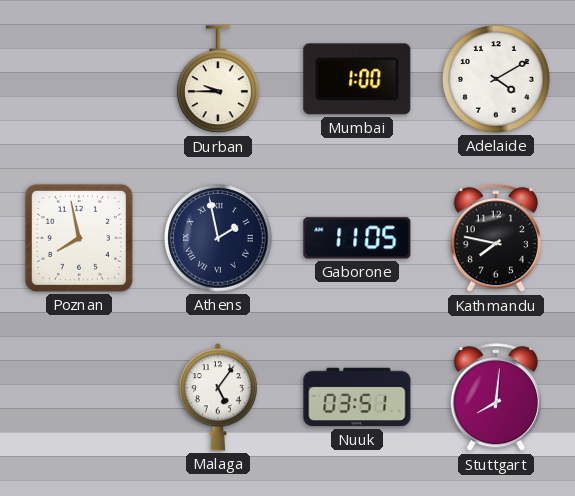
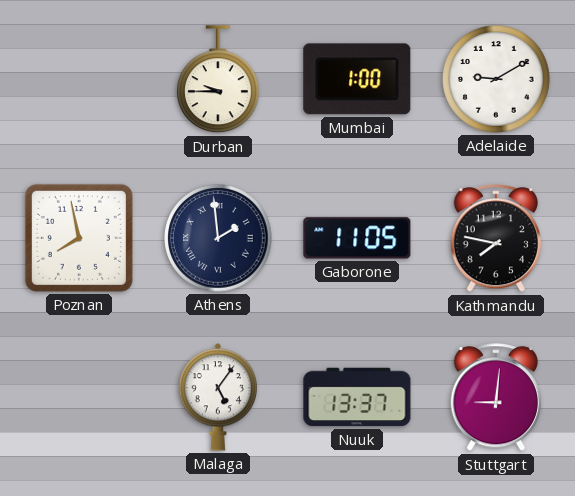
Adelaide: 4:10 -> 9:10 (496, 79)
Athens: 1:58 -> 1:59 (218, 238)
Nuuk: 03:51 -> 13:37 (357, 397)
Stuttgart: 8:01 -> 9:01 (496, 398)
